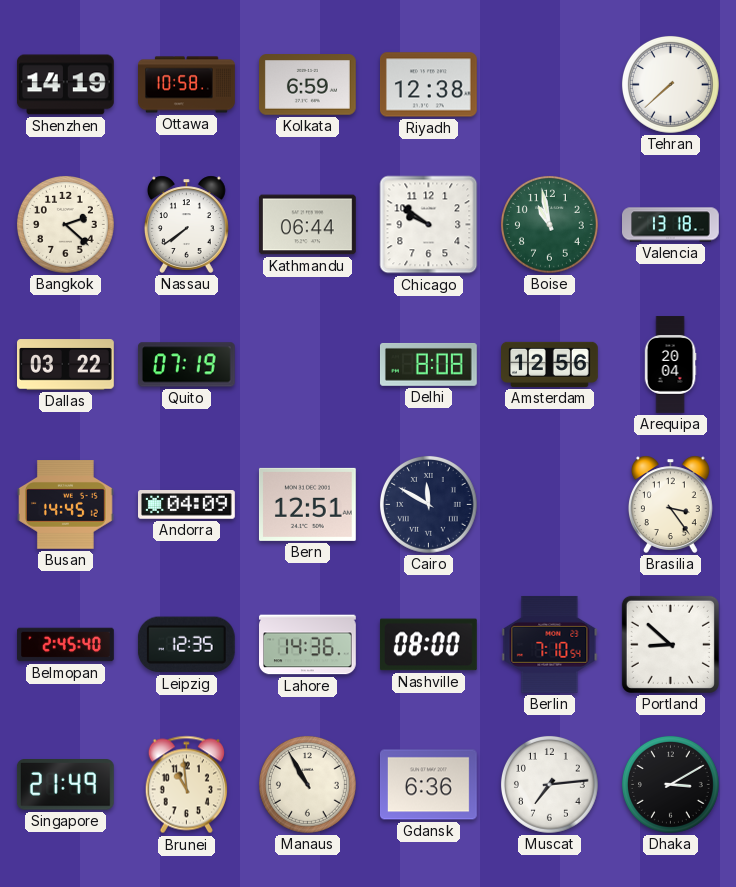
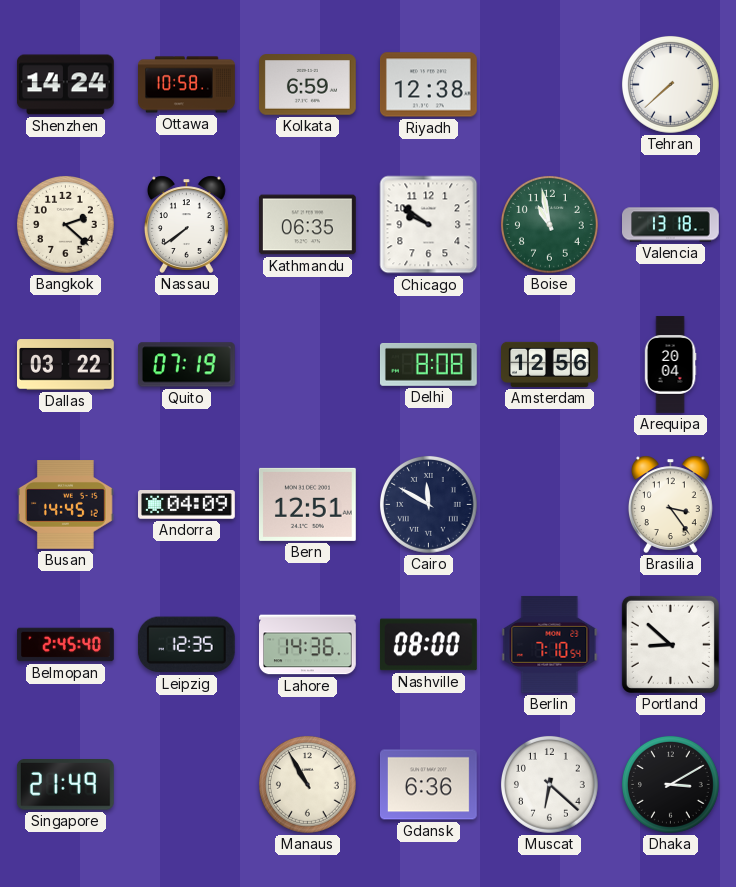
Shenzhen: 14:19 -> 14:24 (65, 85)
Kathmandu: 06:44 -> 06:35 (307, 225)
Brunei: 10:59 -> none (186, 785)
Muscat: 7:14 -> 6:22 (549, 784)
